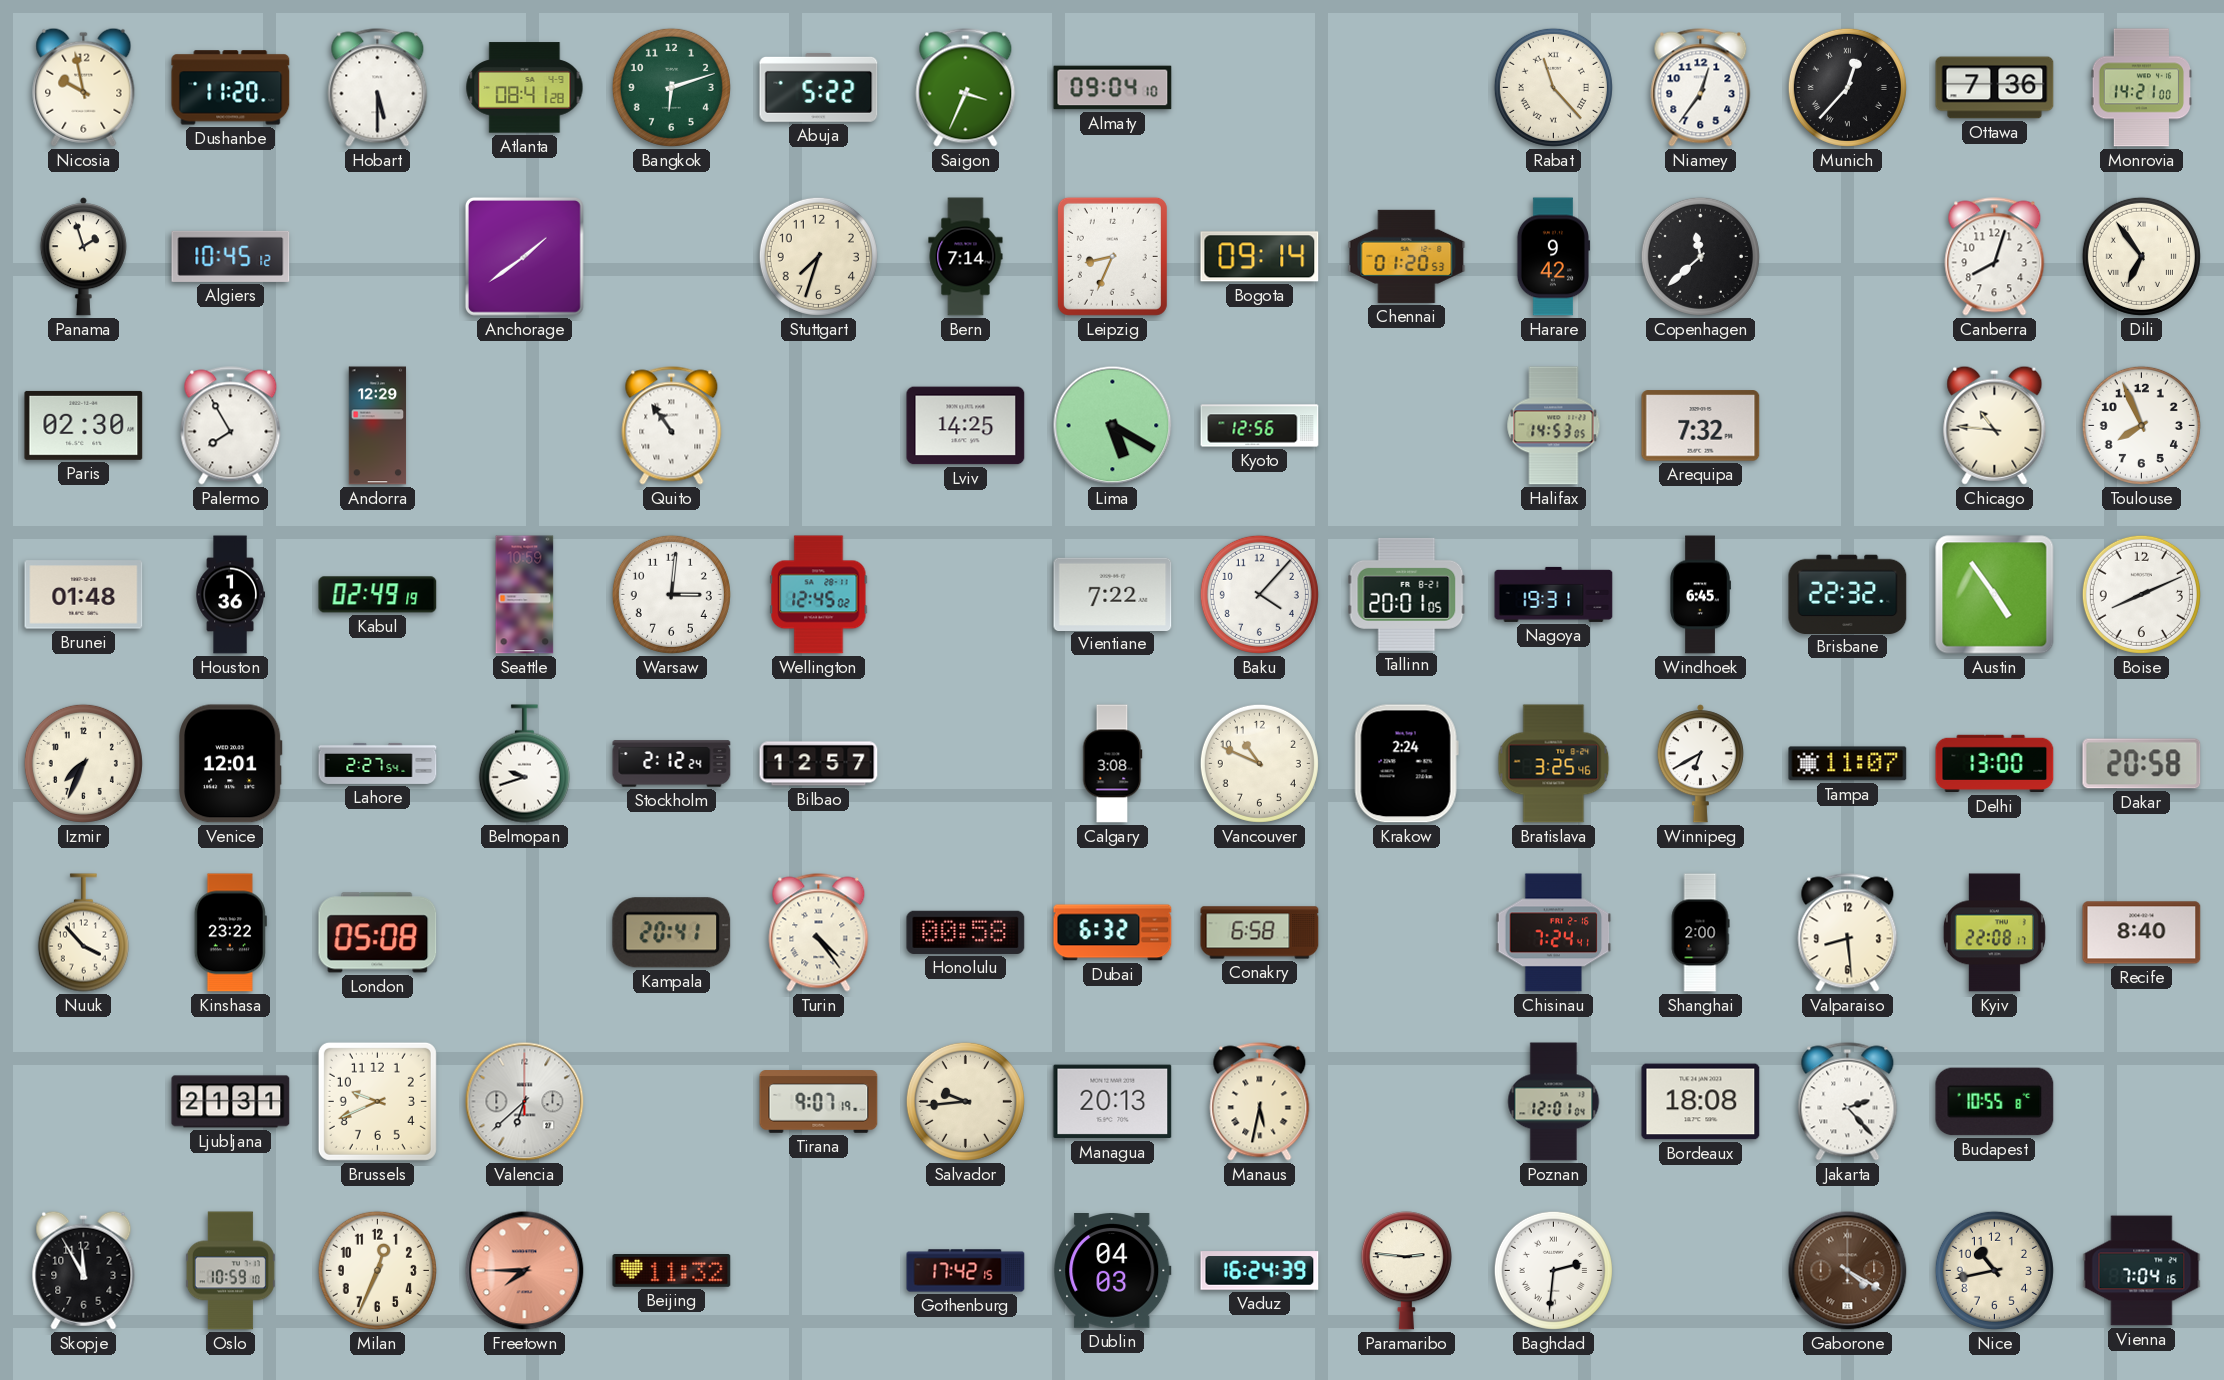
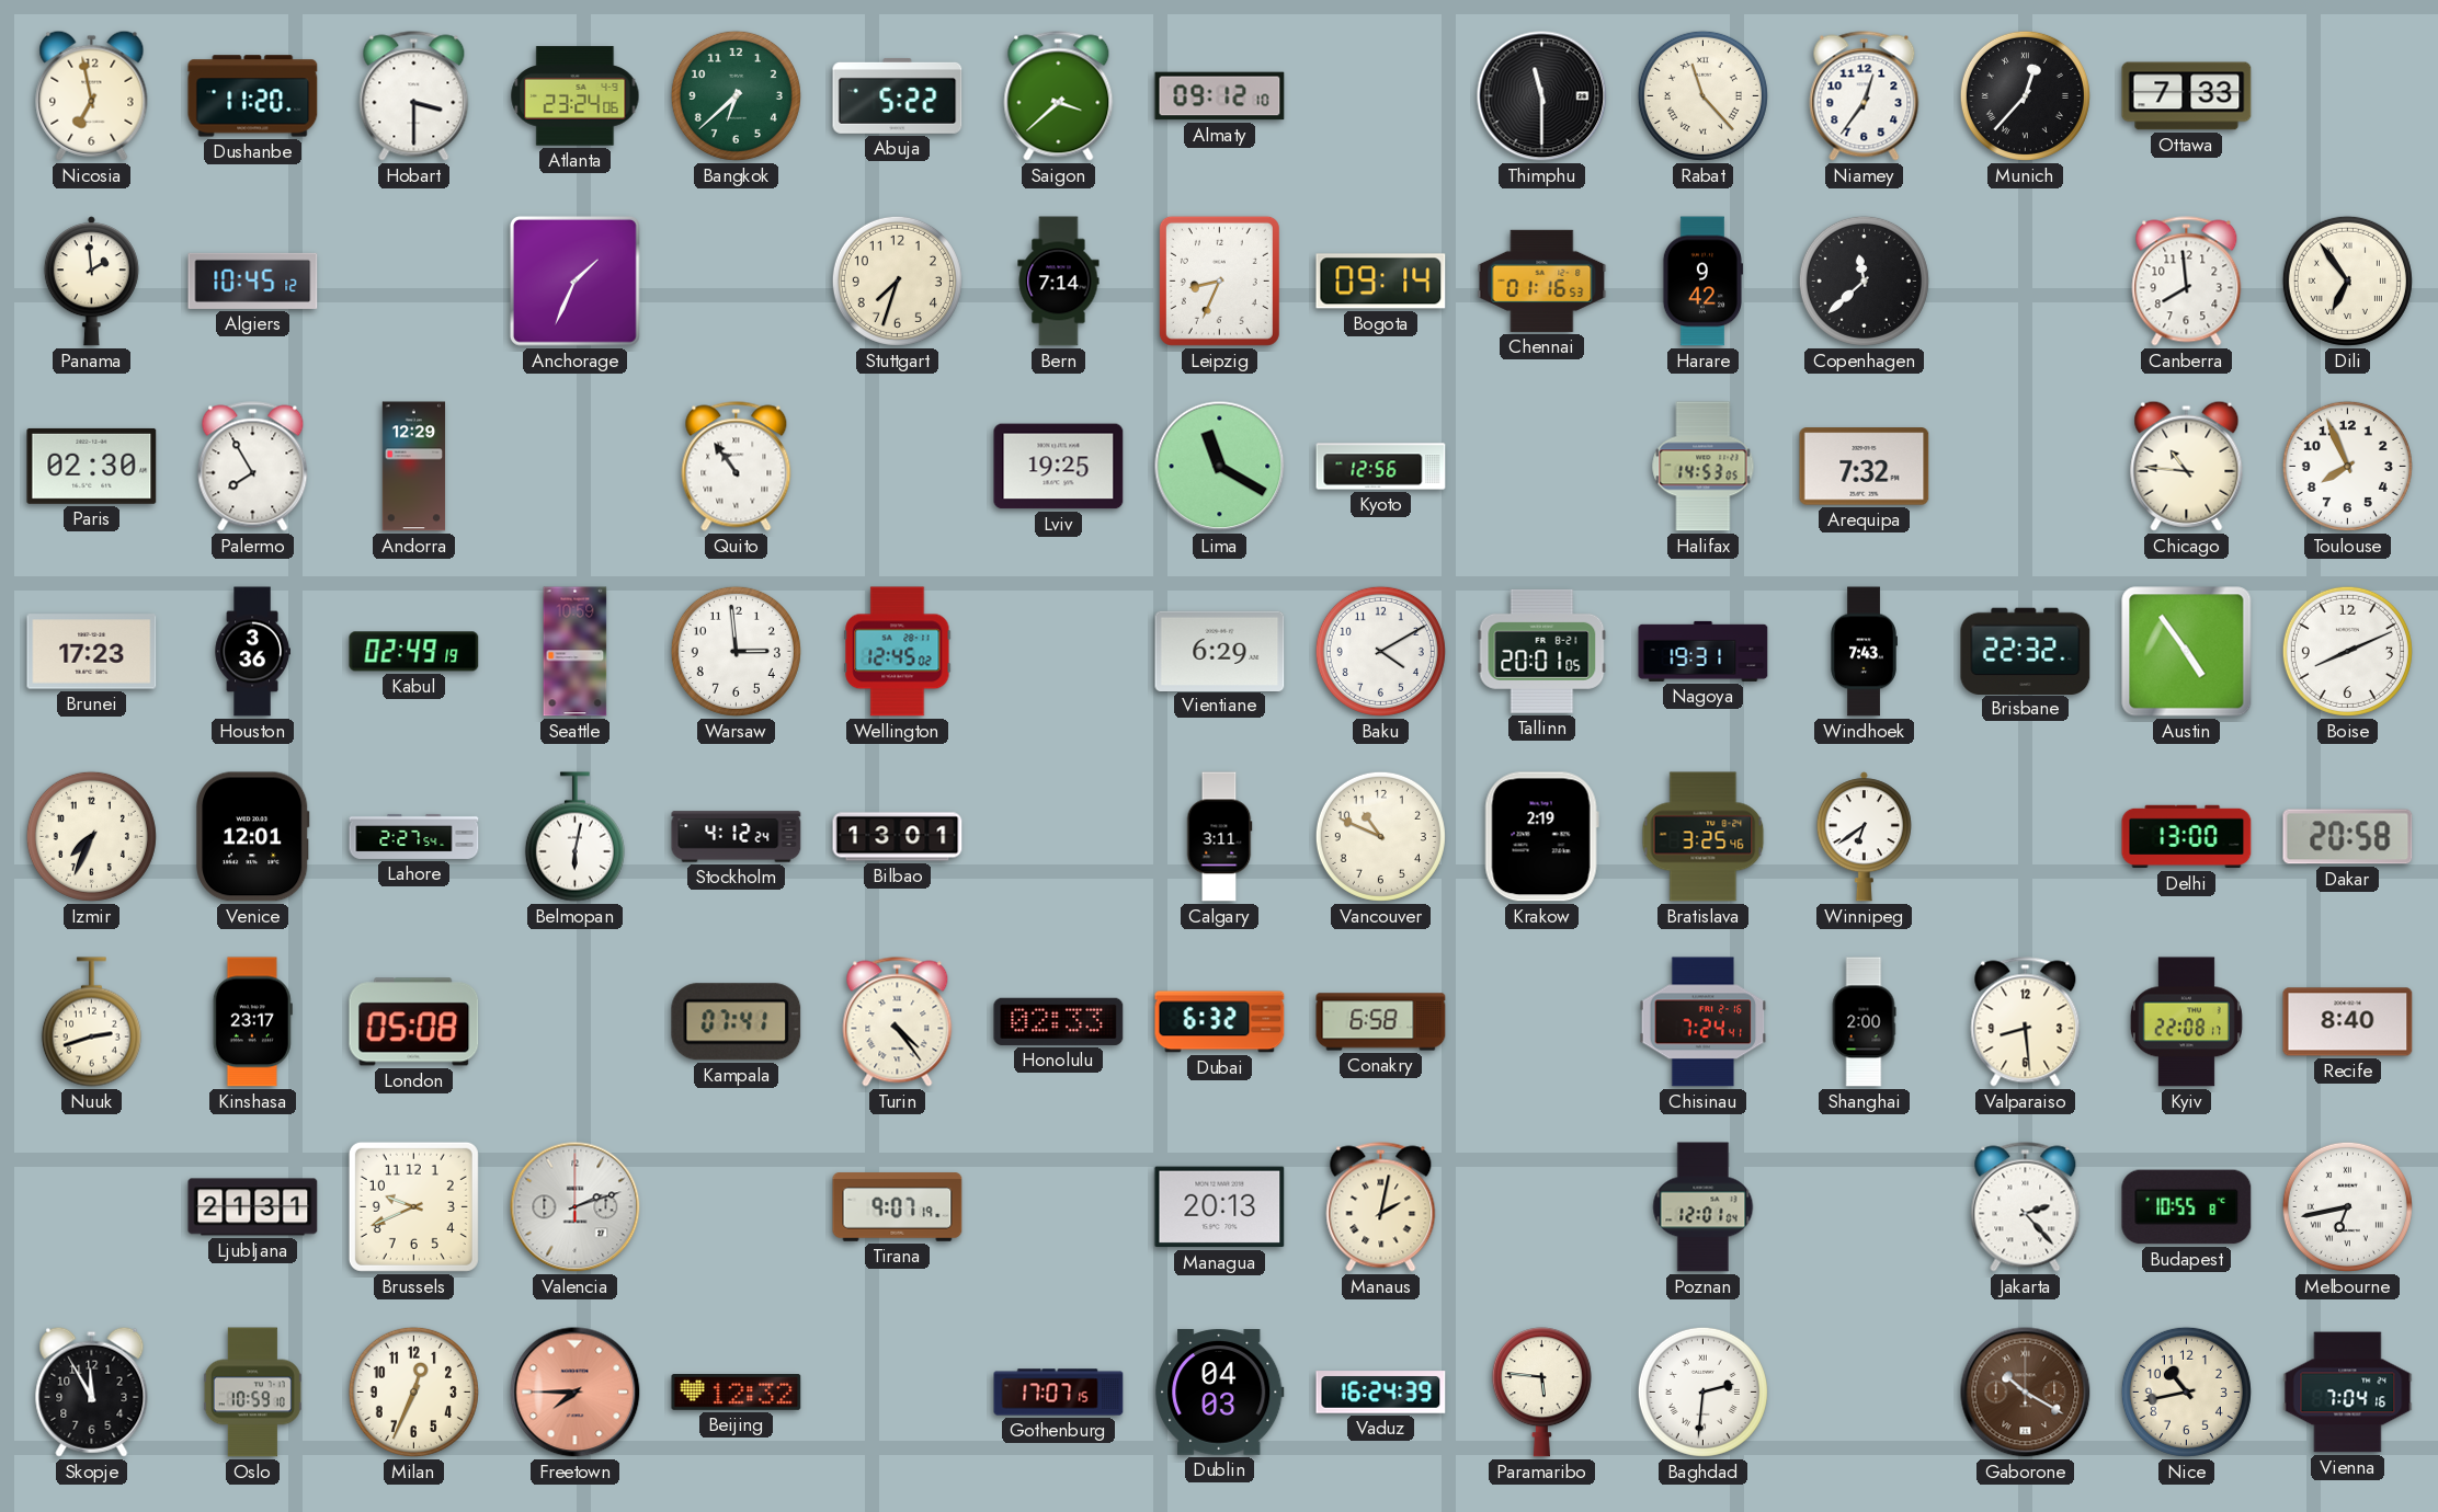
Nicosia: 9:58 -> 6:58 (92, 95)
Hobart: 5:30 -> 3:30 (414, 96)
Atlanta: 08:41 -> 23:24 (576, 96)
Bangkok: 6:12 -> 6:38 (736, 95)
Saigon: 3:34 -> 3:38 (1059, 96)
Almaty: 09:04 -> 09:12 (1220, 96)
Thimphu: none -> 11:30 (1542, 96)
Ottawa: 7:36 -> 7:33 (2187, 96)
Monrovia: 14:21 -> none (2141, 88)
Panama: 1:57 -> 1:59 (91, 282)
Anchorage: 1:39 -> 1:34 (574, 280)
Chennai: 01:20 -> 01:16 (1542, 280)
Canberra: 8:03 -> 7:59 (2187, 282)
Lviv: 14:25 -> 19:25 (1059, 467)
Lima: 5:20 -> 11:20 (1220, 467)
Brunei: 01:48 -> 17:23 (92, 652)
Houston: 1:36 -> 3:36 (252, 652)
Warsaw: 3:01 -> 2:59 (736, 651)
Vientiane: 7:22 -> 6:29 (1220, 651)
Baku: 4:07 -> 4:10 (1380, 651)
Windhoek: 6:45 -> 7:43 (1864, 652)
Belmopan: 9:42 -> 6:02 (574, 837)
Stockholm: 2:12 -> 4:12 (737, 837)
Bilbao: 12:57 -> 13:01 (898, 837)
Calgary: 3:08 -> 3:11 (1219, 837)
Krakow: 2:24 -> 2:19 (1541, 837)
Winnipeg: 6:40 -> 6:39 (1864, 837)
Tampa: 11:07 -> none (1848, 764)
Nuuk: 3:53 -> 2:42 (91, 1022)
Kinshasa: 23:22 -> 23:17 (252, 1022)
Kampala: 20:41 -> 07:41 (737, 1022)
Honolulu: 00:58 -> 02:33 (1059, 1021)
Valencia: 6:38 -> 2:12 (576, 1207)
Salvador: 9:44 -> none (965, 1101)
Manaus: 5:32 -> 2:02 (1381, 1207)
Bordeaux: 18:08 -> none (1701, 1102)
Melbourne: none -> 6:43 (2347, 1206)
Beijing: 11:32 -> 12:32 (737, 1393)
Gothenburg: 17:42 -> 17:07 (1059, 1393)
Paramaribo: 2:46 -> 5:46 (1541, 1393)
Gaborone: 4:20 -> 10:20 (2026, 1393)
